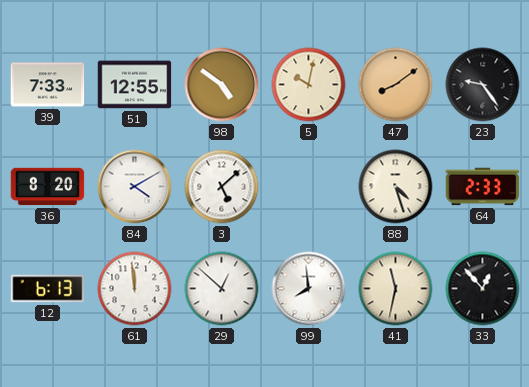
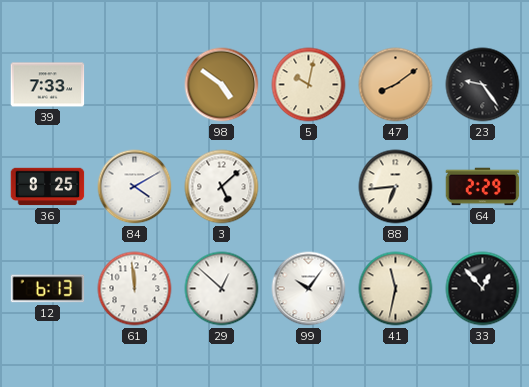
51: 12:55 -> none (135, 85)
36: 8:20 -> 8:25 (48, 187)
88: 4:27 -> 6:44 (396, 187)
64: 2:33 -> 2:29 (483, 187)
99: 7:59 -> 10:06 (309, 289)
